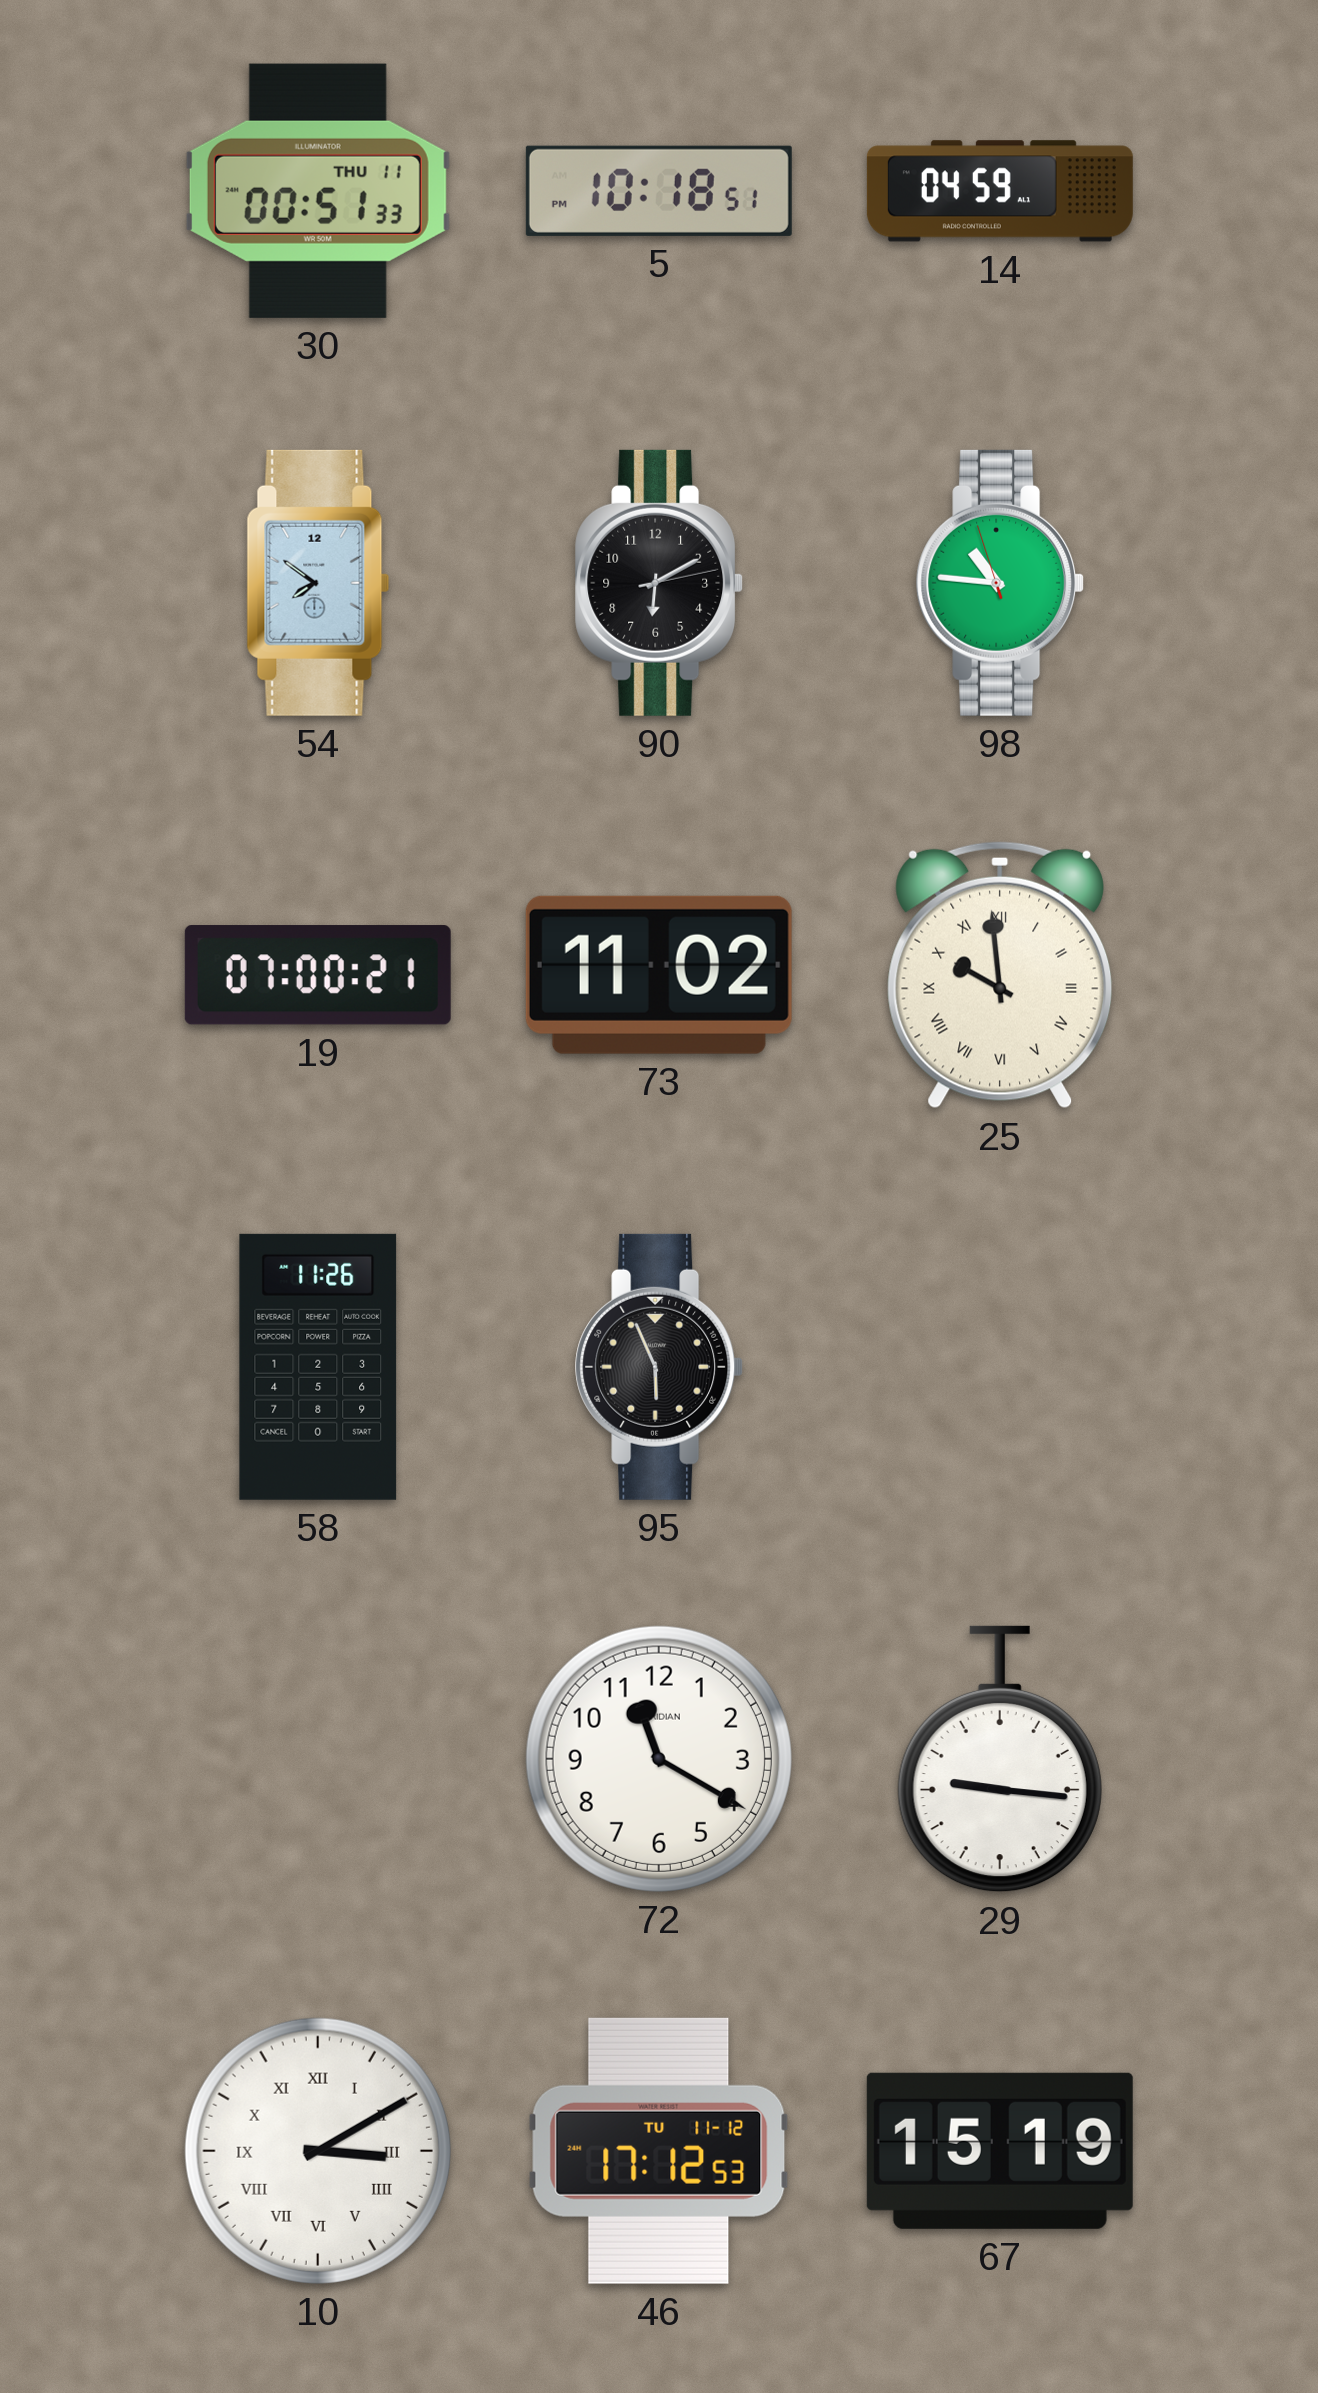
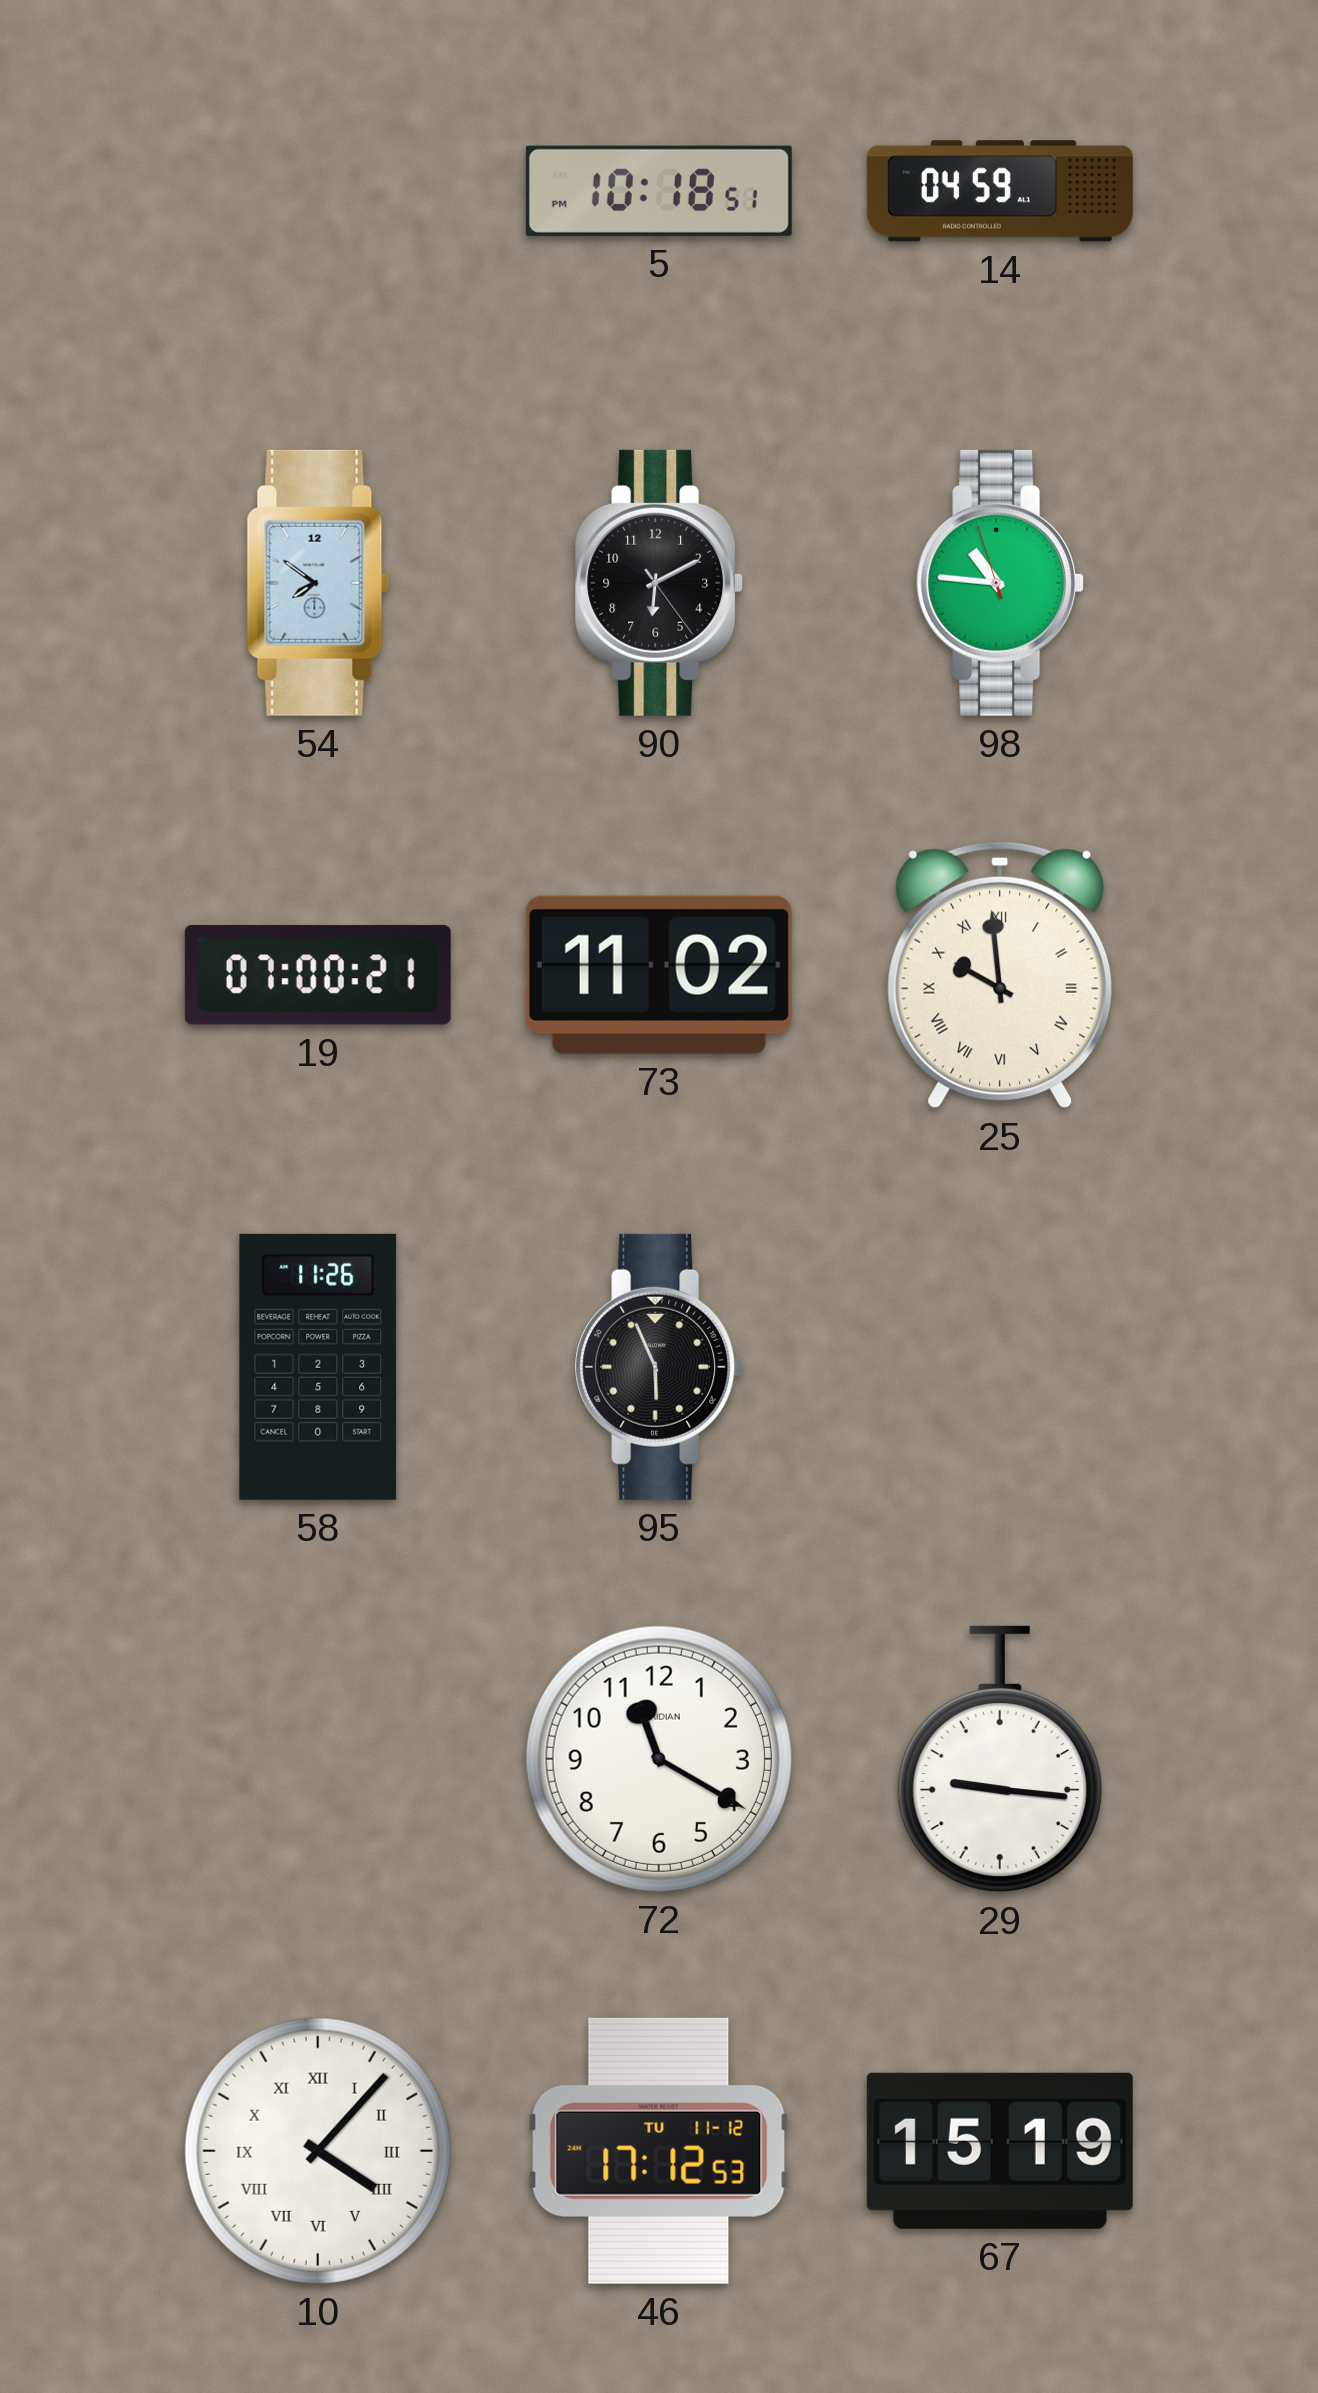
30: 00:51 -> none (318, 191)
90: 6:10:13 -> 6:10:24 (659, 583)
10: 3:10 -> 4:07 (318, 2151)
